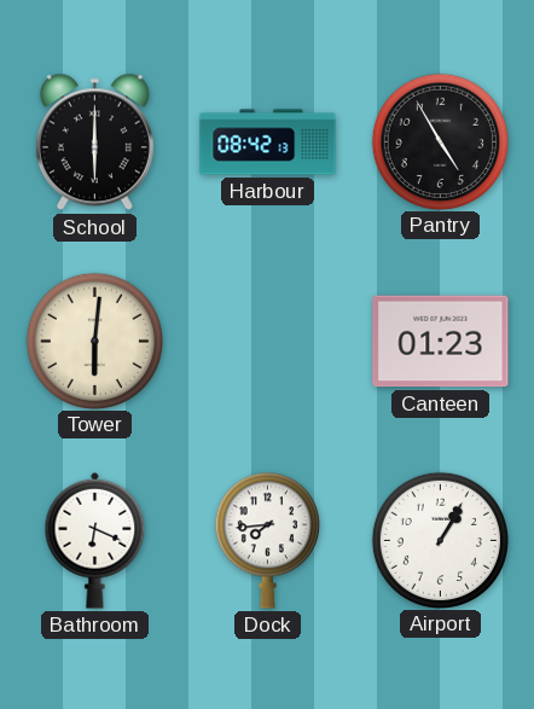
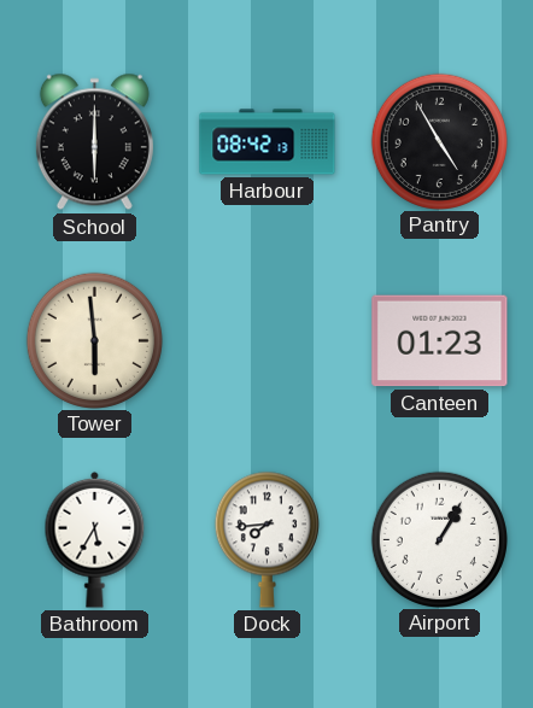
Tower: 6:01 -> 5:59 (94, 340)
Bathroom: 6:19 -> 5:35 (95, 539)
